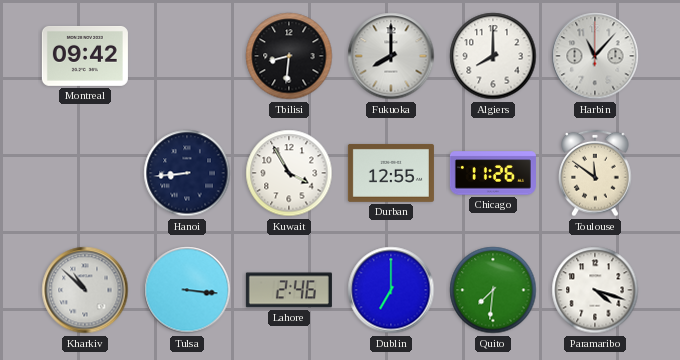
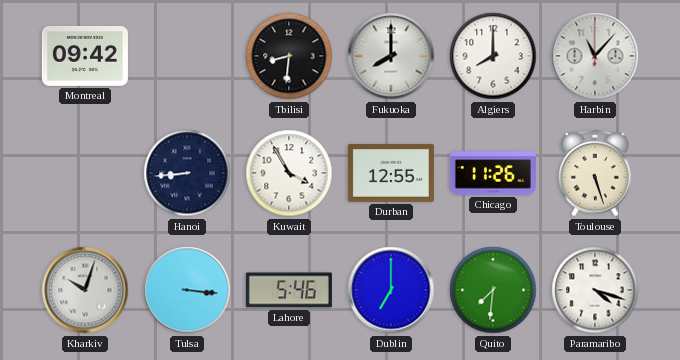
Toulouse: 11:51 -> 5:27 (595, 173)
Kharkiv: 10:52 -> 10:03 (85, 290)
Lahore: 2:46 -> 5:46 (289, 290)
